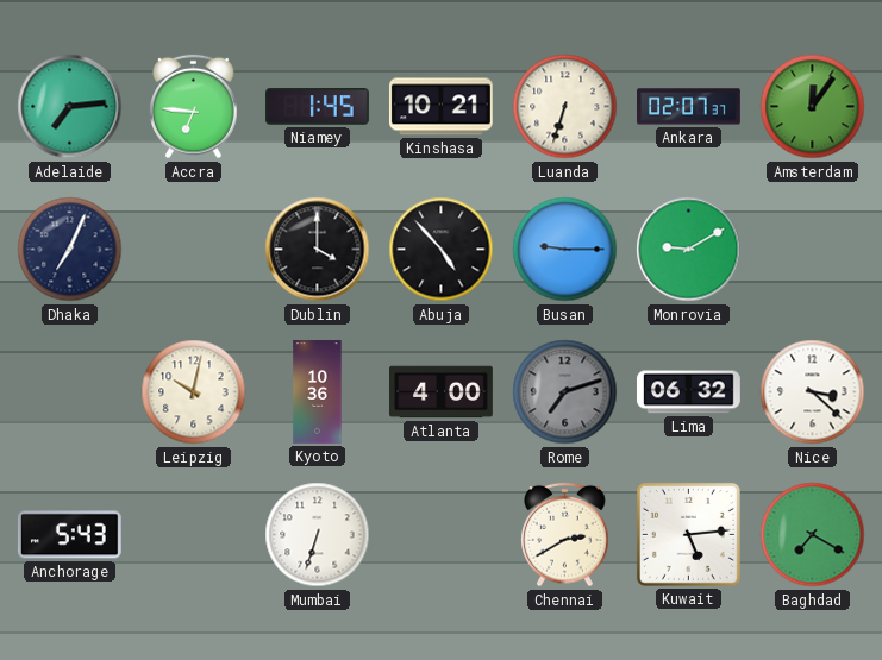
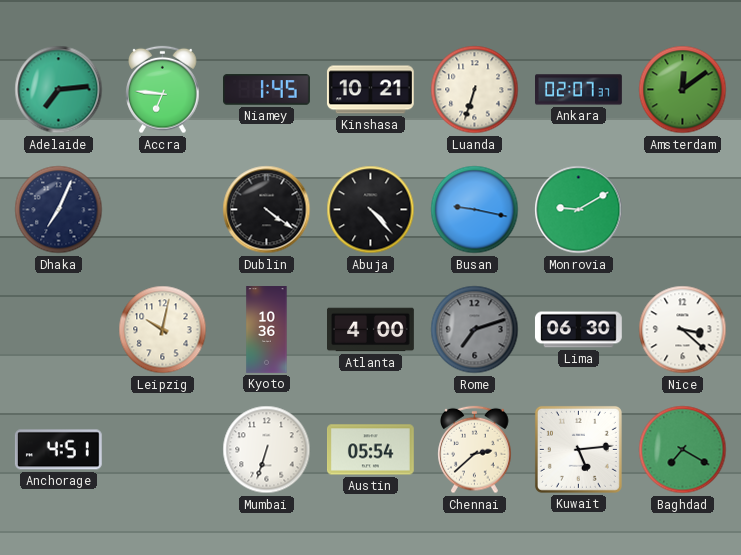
Amsterdam: 12:06 -> 12:09 (683, 90)
Dublin: 4:00 -> 4:21 (267, 210)
Abuja: 4:53 -> 4:23 (371, 210)
Busan: 9:15 -> 9:17 (475, 210)
Lima: 06:32 -> 06:30 (579, 330)
Anchorage: 5:43 -> 4:51 (58, 450)
Austin: none -> 05:54 (371, 450)
Chennai: 2:40 -> 2:38 (475, 450)
